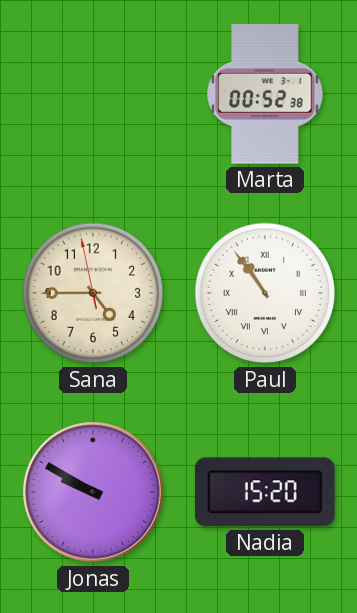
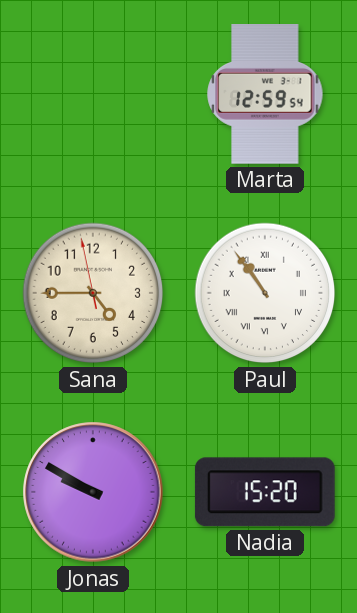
Marta: 00:52 -> 12:59 (265, 95)
